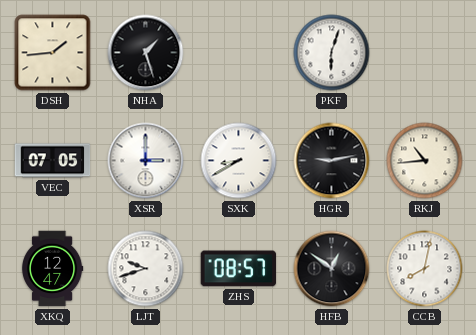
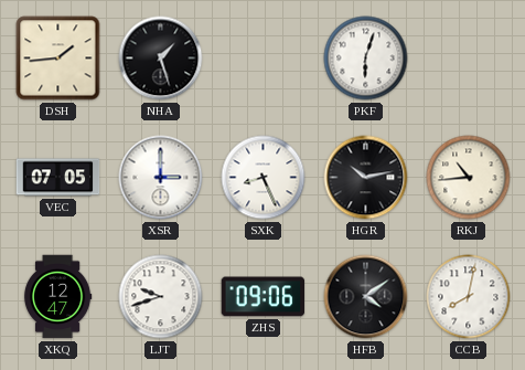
SXK: 8:40 -> 8:26 (264, 178)
HGR: 9:13 -> 10:13 (366, 178)
ZHS: 08:57 -> 09:06 (264, 297)
HFB: 12:51 -> 4:09 (366, 297)
